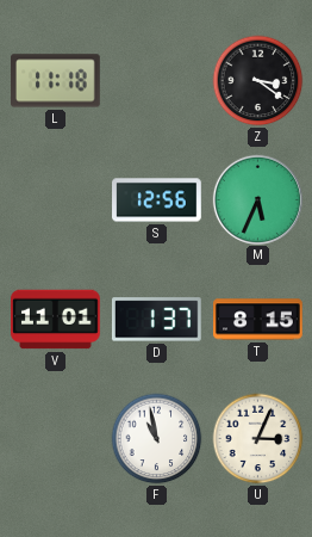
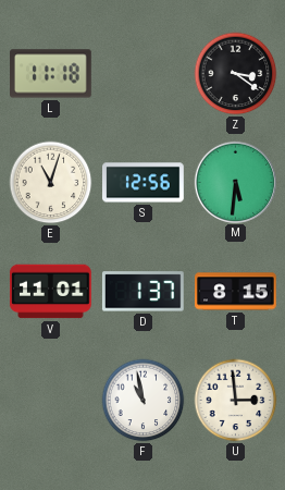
E: none -> 11:03 (51, 183)
M: 5:34 -> 5:31 (235, 182)
U: 3:04 -> 2:59 (236, 401)
